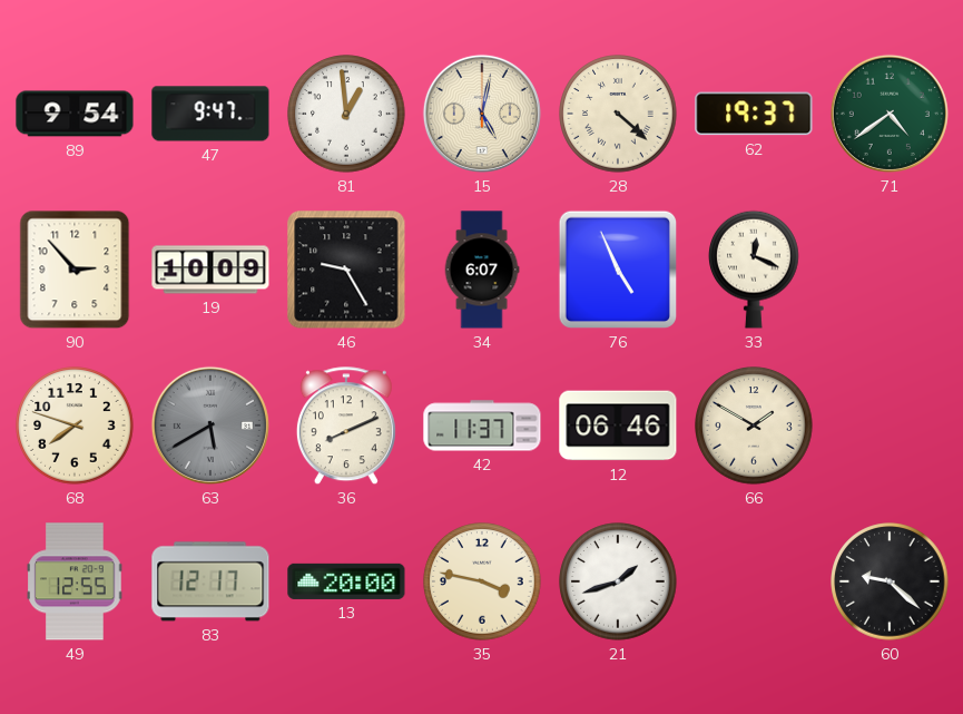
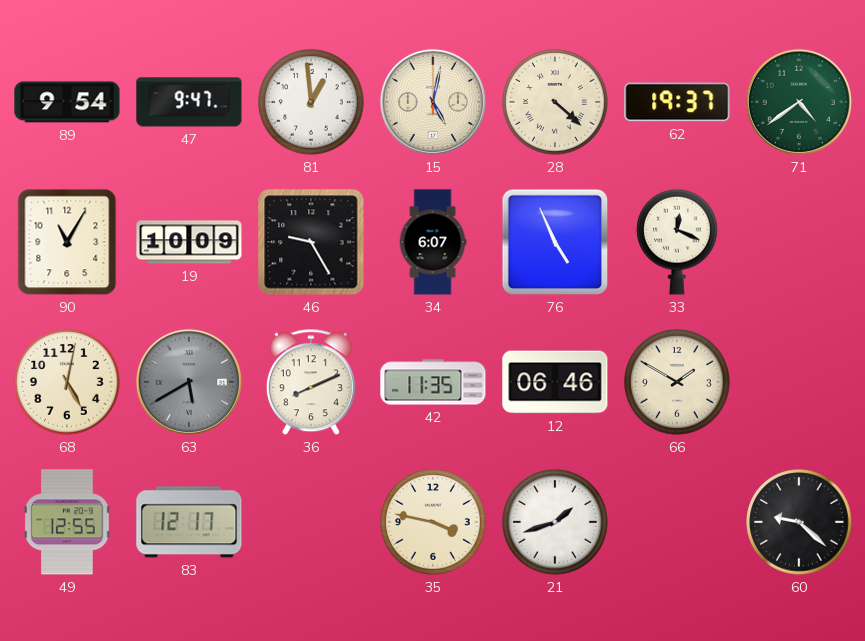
90: 2:53 -> 11:05 (67, 242)
68: 7:48 -> 5:02 (67, 382)
42: 11:37 -> 11:35 (433, 382)
13: 20:00 -> none (346, 581)
